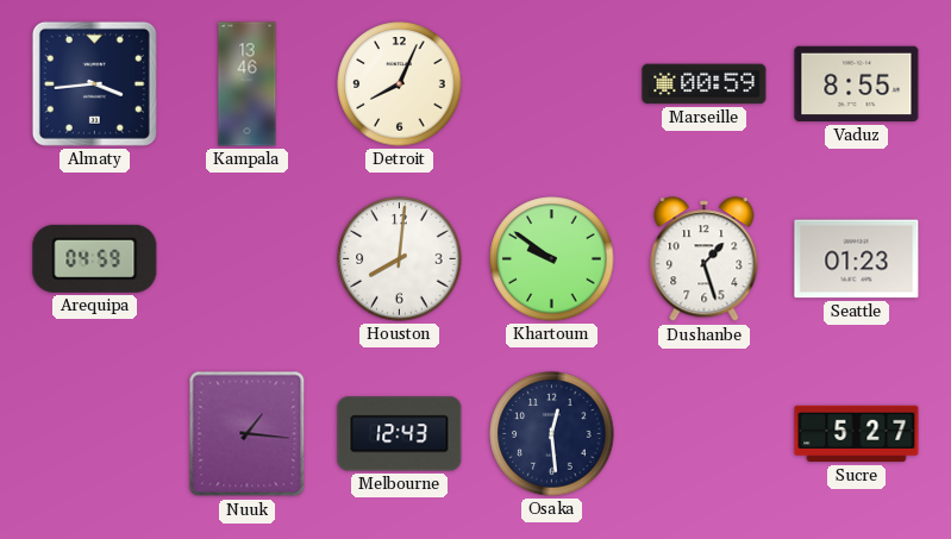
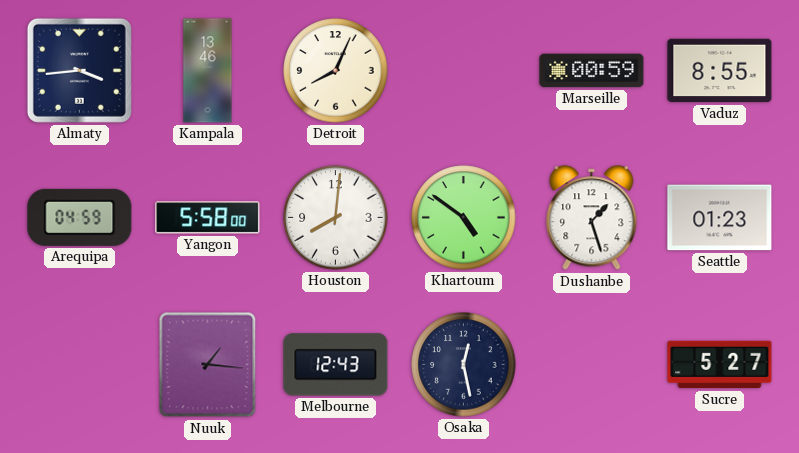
Yangon: none -> 5:58 (208, 218)
Khartoum: 9:51 -> 4:51 (464, 218)
Osaka: 12:29 -> 12:28 (464, 365)
